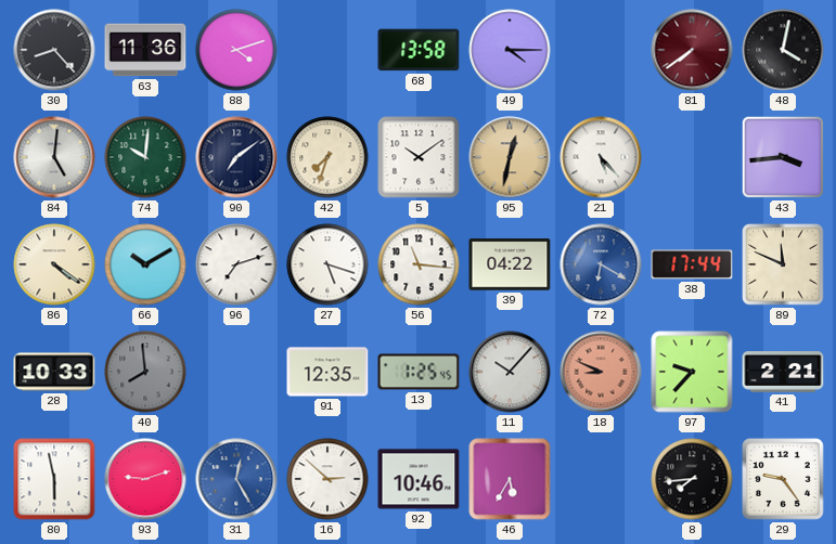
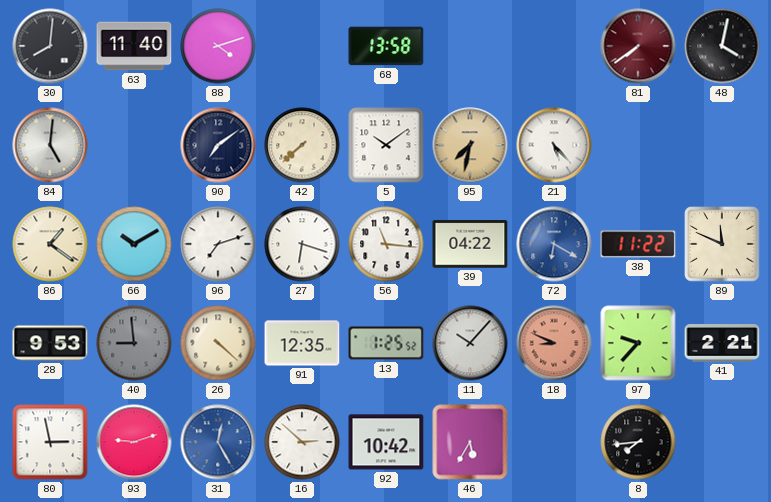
30: 8:23 -> 8:01 (50, 46)
63: 11:36 -> 11:40 (134, 46)
49: 4:15 -> none (510, 50)
74: 10:01 -> none (145, 157)
42: 7:33 -> 7:38 (302, 145)
95: 12:32 -> 7:32 (470, 145)
43: 3:44 -> none (783, 157)
86: 4:21 -> 1:21 (50, 244)
27: 5:18 -> 6:18 (302, 244)
38: 17:44 -> 11:22 (638, 244)
28: 10:33 -> 9:53 (50, 343)
40: 7:59 -> 8:59 (134, 343)
26: none -> 4:22 (218, 343)
13: 1:25:45 -> 1:25:52 (386, 343)
80: 5:58 -> 2:58 (50, 442)
92: 10:46 -> 10:42 (386, 442)
29: 9:24 -> none (783, 479)
